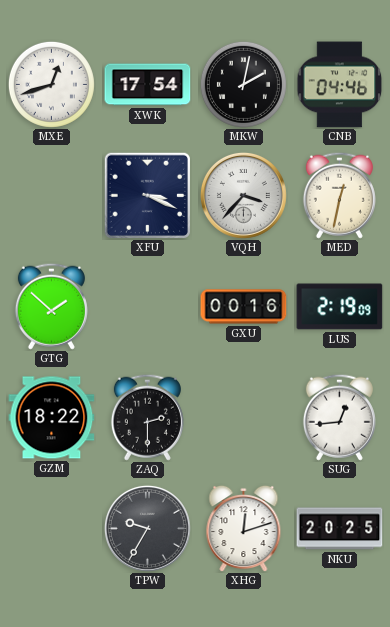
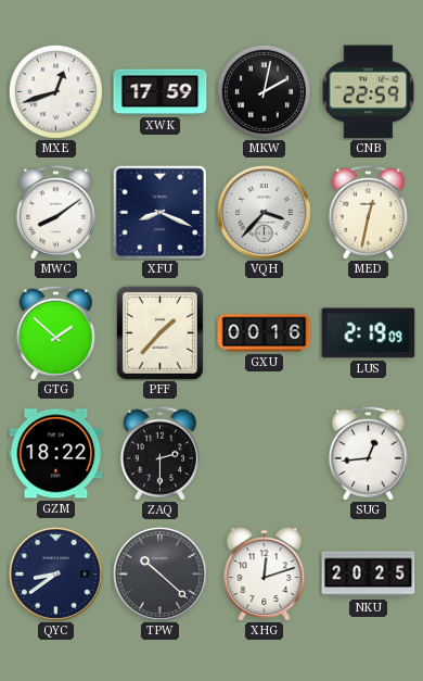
XWK: 17:54 -> 17:59 (161, 92)
CNB: 04:46 -> 22:59 (369, 92)
MWC: none -> 8:09 (55, 212)
XFU: 3:19 -> 8:19 (159, 212)
PFF: none -> 1:37 (159, 332)
QYC: none -> 8:39 (55, 573)
TPW: 9:35 -> 10:22 (159, 573)
